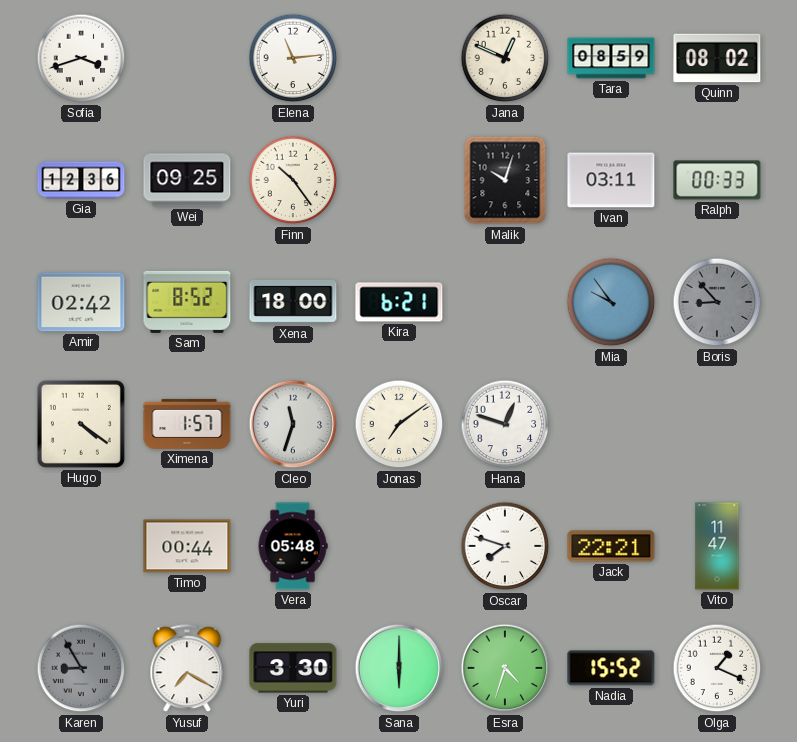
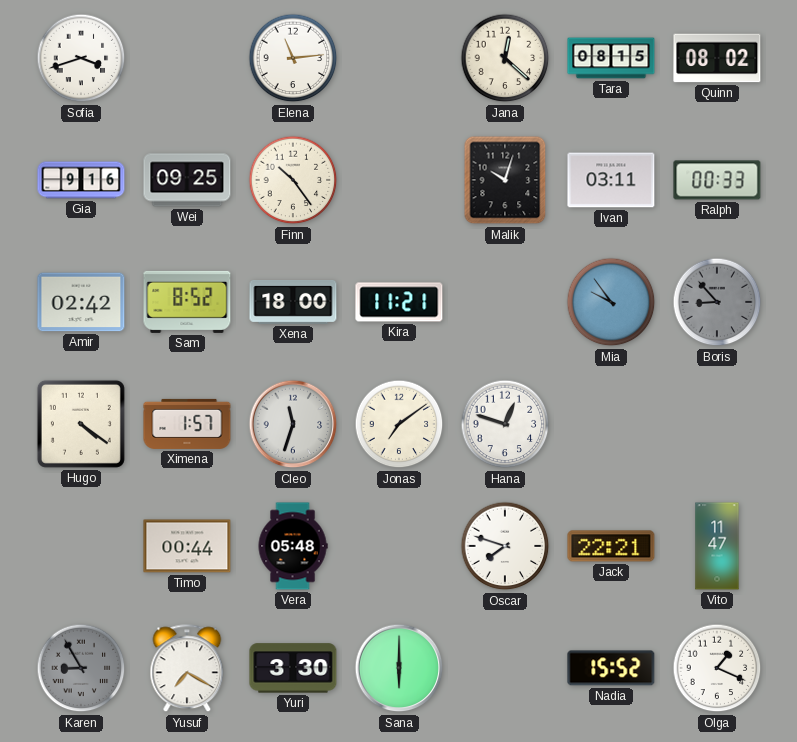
Jana: 12:49 -> 12:22 (505, 58)
Tara: 08:59 -> 08:15 (611, 58)
Gia: 12:36 -> 9:16 (81, 180)
Kira: 6:21 -> 11:21 (399, 302)
Esra: 4:33 -> none (505, 668)
